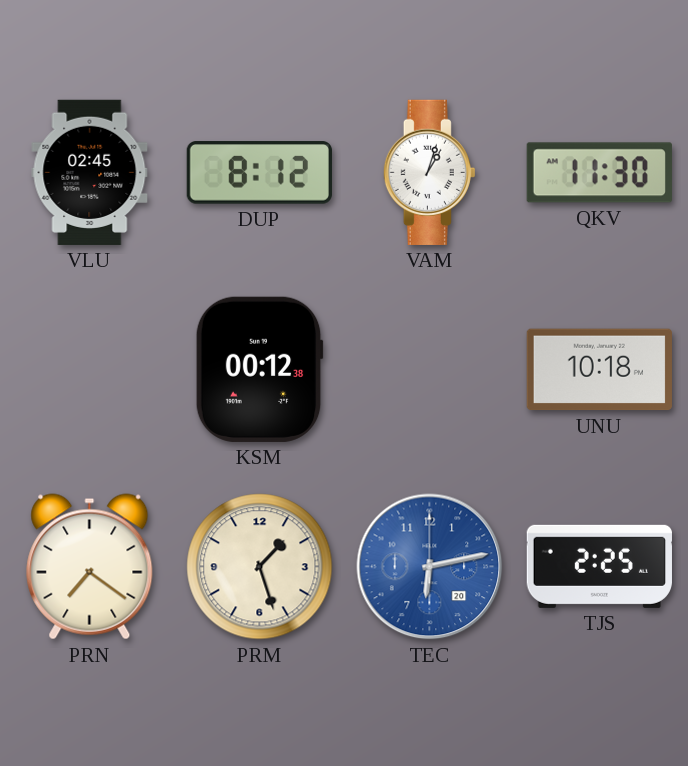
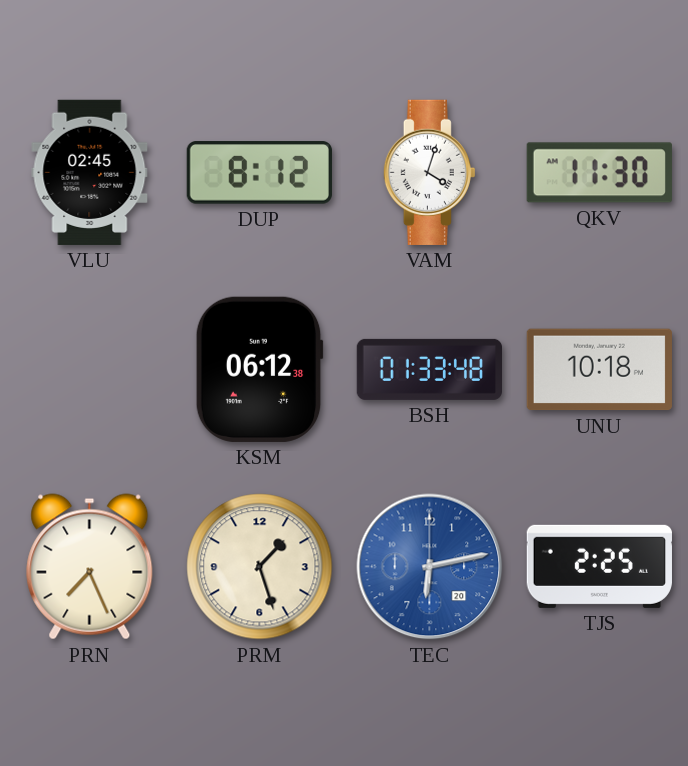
VAM: 1:03 -> 4:03 (429, 172)
KSM: 00:12 -> 06:12 (259, 369)
BSH: none -> 01:33 (429, 369)
PRN: 7:21 -> 7:26 (90, 567)
